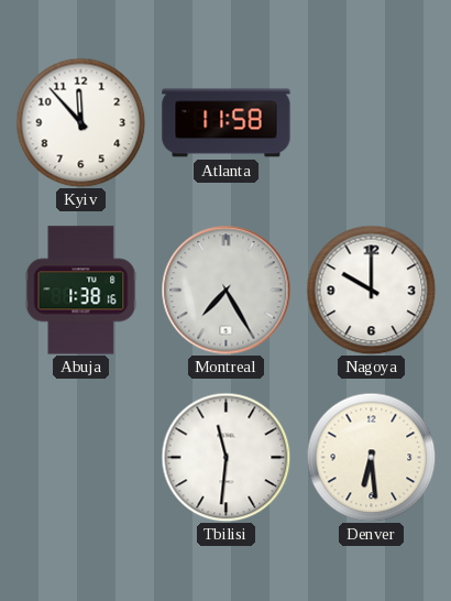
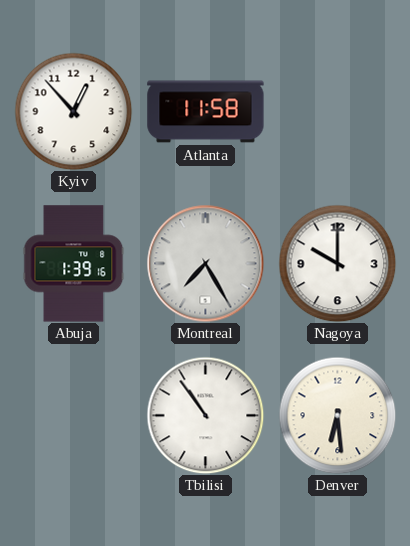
Kyiv: 11:53 -> 12:53 (73, 111)
Abuja: 1:38 -> 1:39 (74, 264)
Tbilisi: 11:31 -> 10:54 (205, 415)
